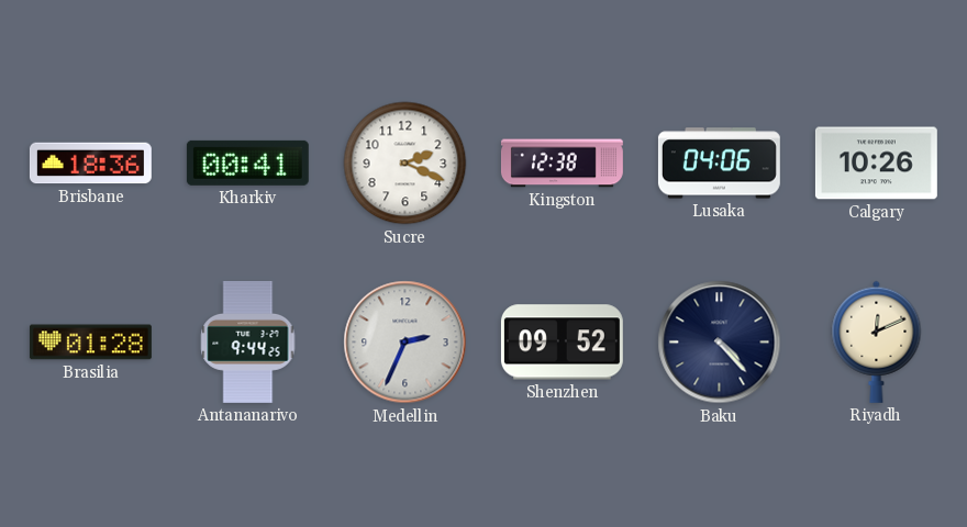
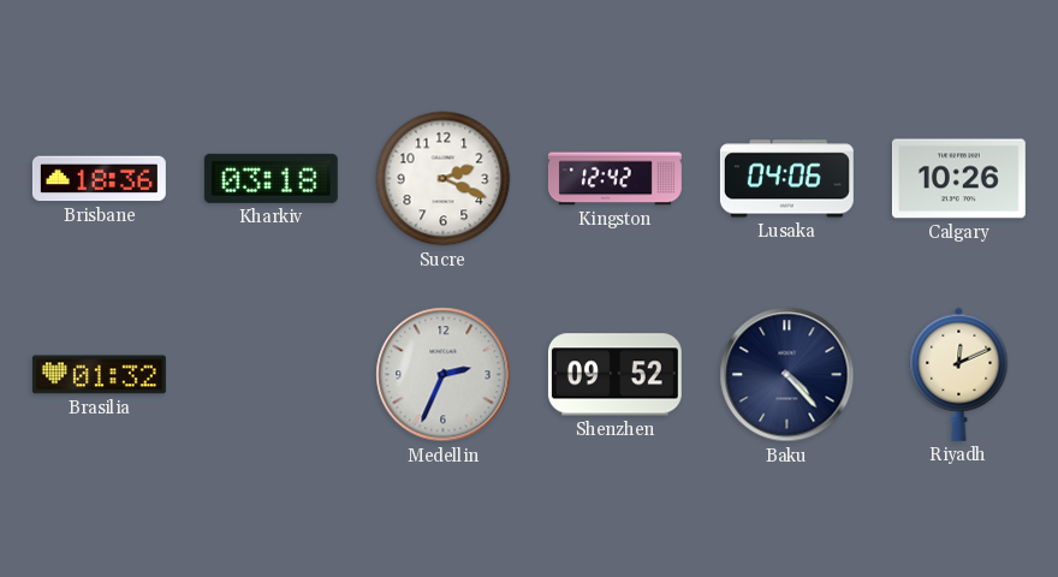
Kharkiv: 00:41 -> 03:18 (271, 178)
Kingston: 12:38 -> 12:42 (614, 179)
Brasilia: 01:28 -> 01:32 (99, 375)
Antananarivo: 9:44 -> none (248, 341)
